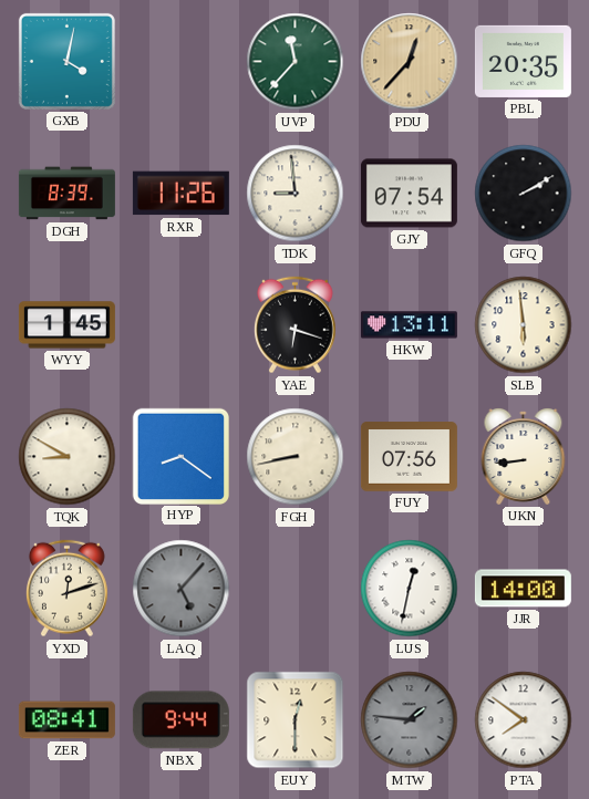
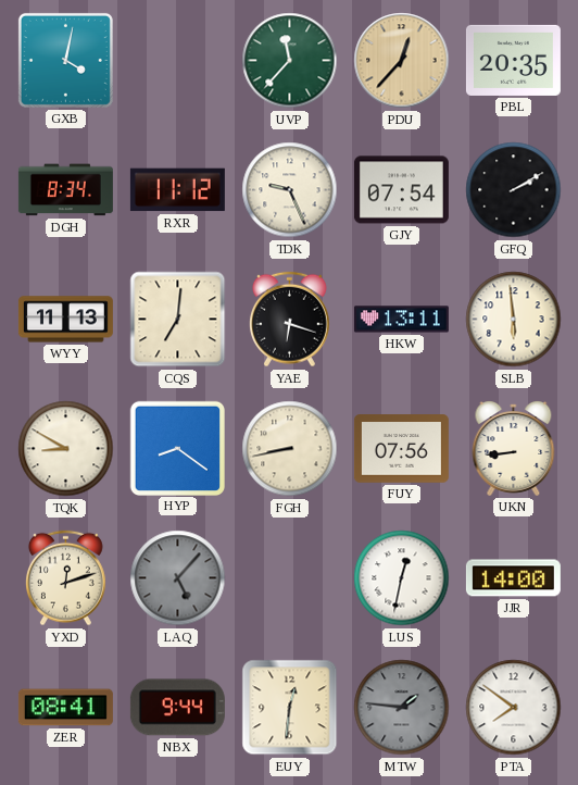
DGH: 8:39 -> 8:34 (65, 190)
RXR: 11:26 -> 11:12 (177, 190)
TDK: 8:59 -> 9:26 (290, 190)
WYY: 1:45 -> 11:13 (65, 320)
CQS: none -> 7:01 (178, 320)
EUY: 12:30 -> 12:31 (290, 708)
